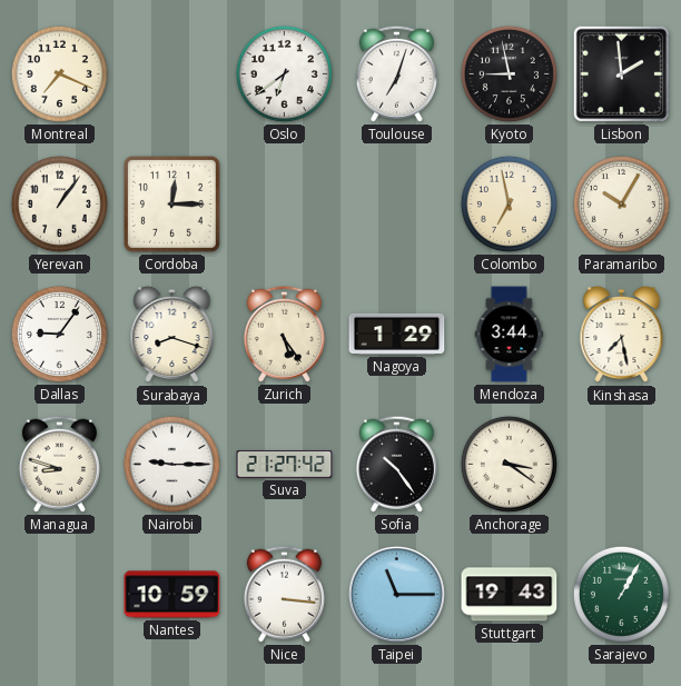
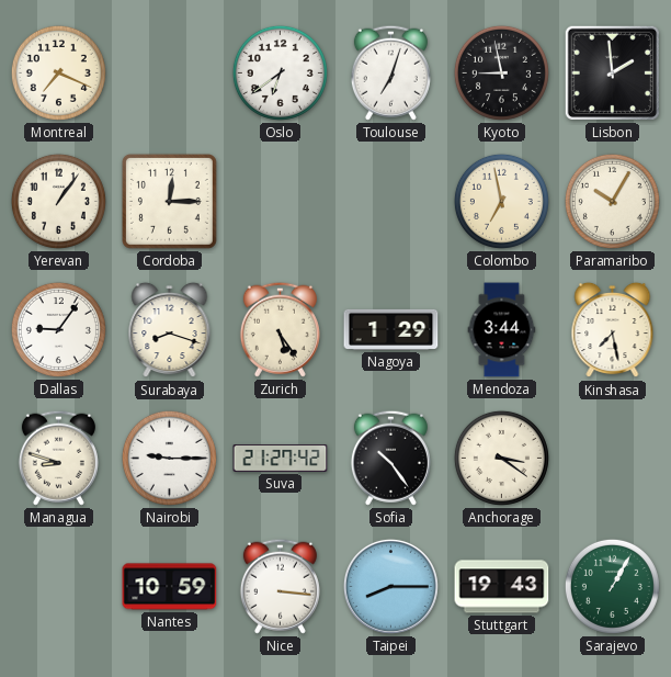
Taipei: 11:15 -> 8:15 (390, 586)
